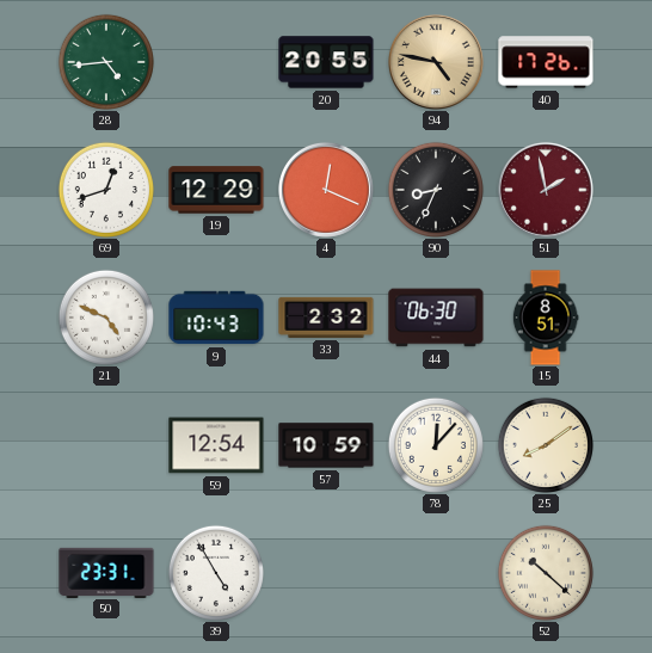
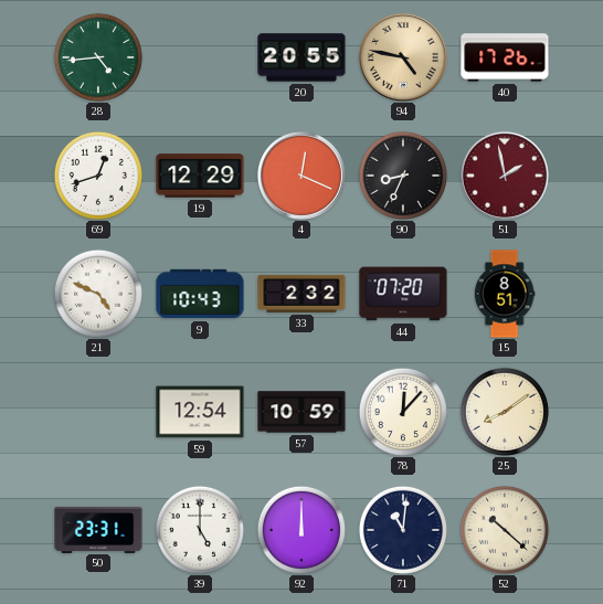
44: 06:30 -> 07:20 (403, 294)
39: 4:55 -> 5:00 (200, 530)
92: none -> 12:00 (301, 530)
71: none -> 11:01 (403, 530)
